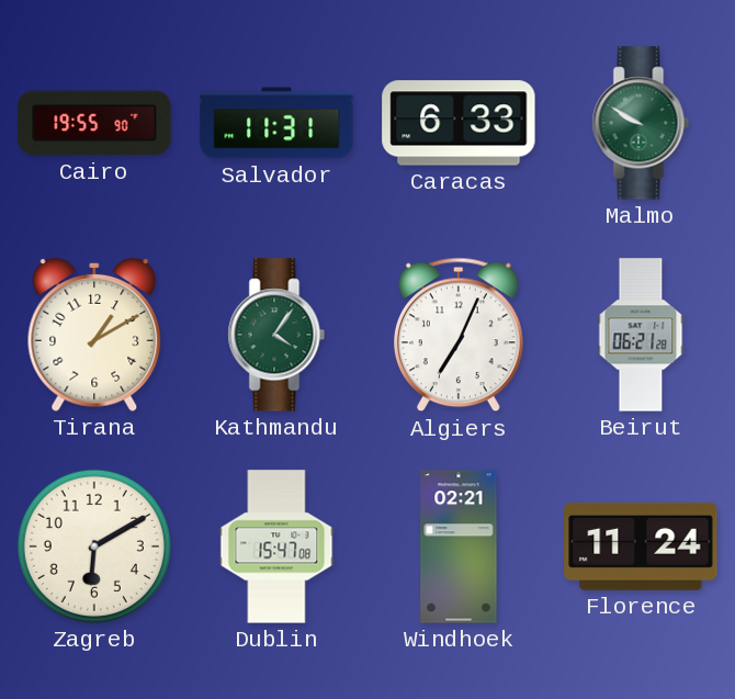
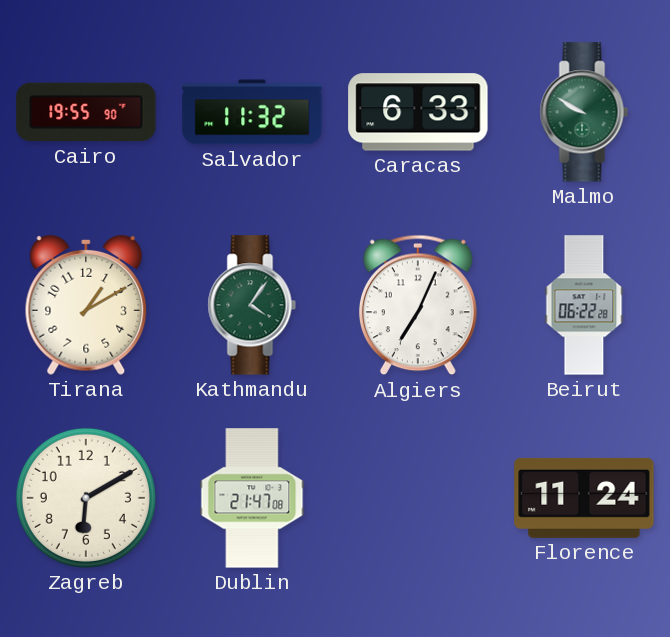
Salvador: 11:31 -> 11:32 (252, 112)
Beirut: 06:21 -> 06:22 (584, 305)
Dublin: 15:47 -> 21:47 (252, 498)
Windhoek: 02:21 -> none (459, 546)
